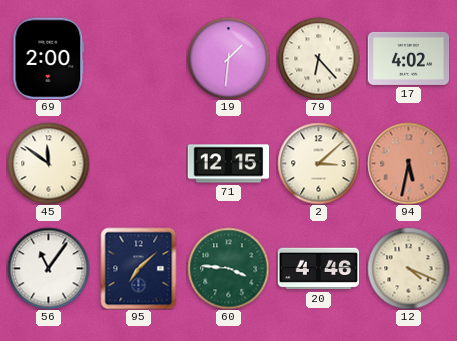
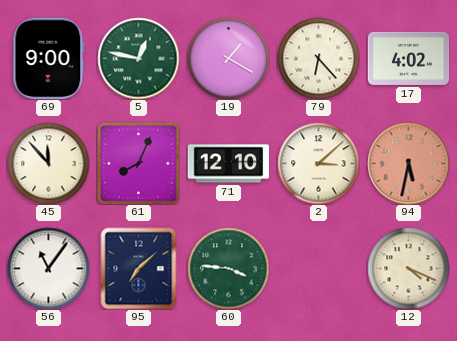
69: 2:00 -> 9:00 (49, 58)
5: none -> 12:47 (138, 58)
19: 1:31 -> 1:20 (228, 58)
45: 11:51 -> 11:53 (48, 163)
61: none -> 8:04 (138, 163)
71: 12:15 -> 12:10 (228, 164)
20: 4:46 -> none (318, 269)
